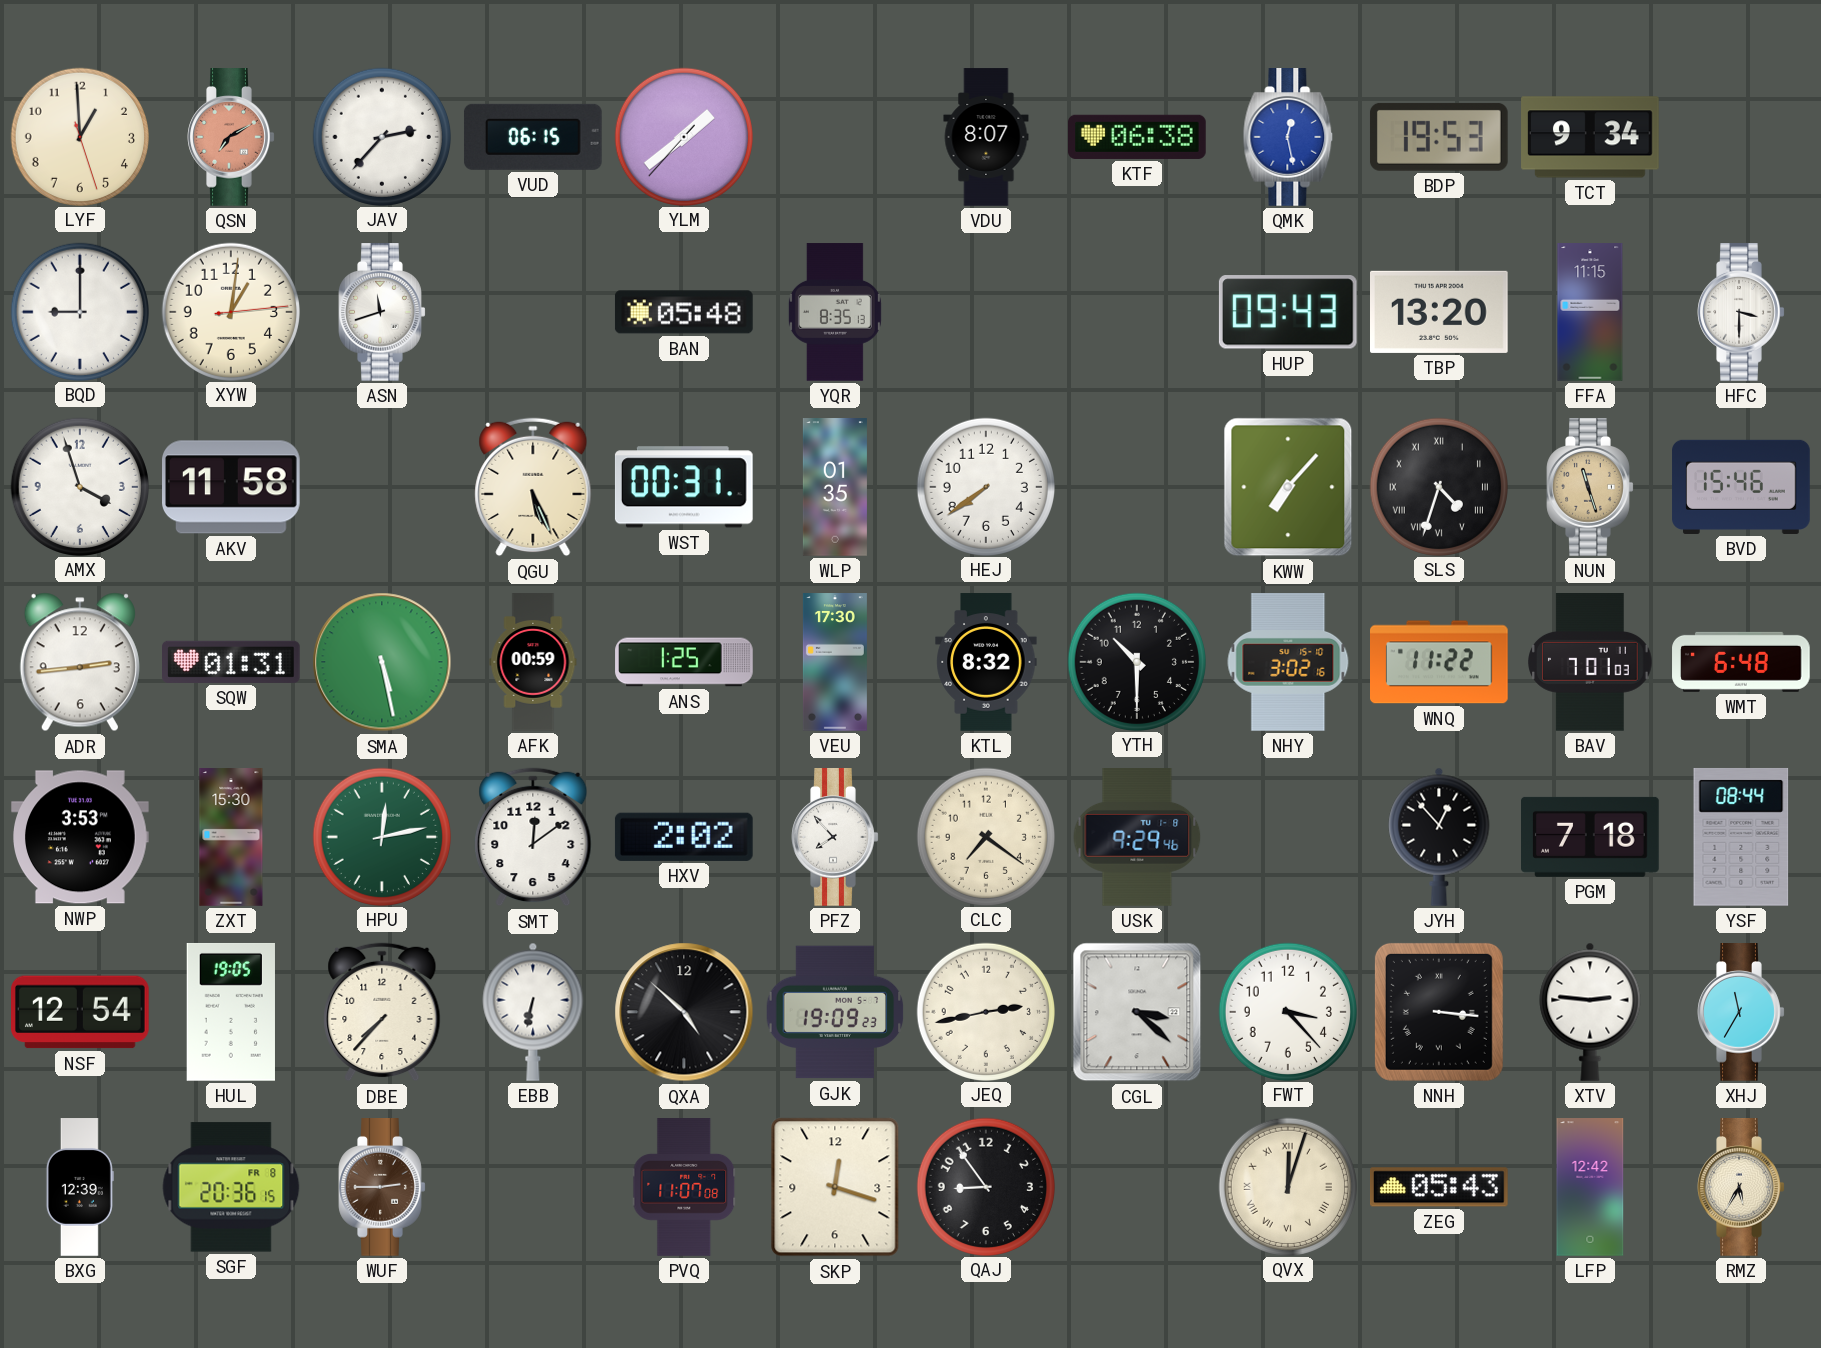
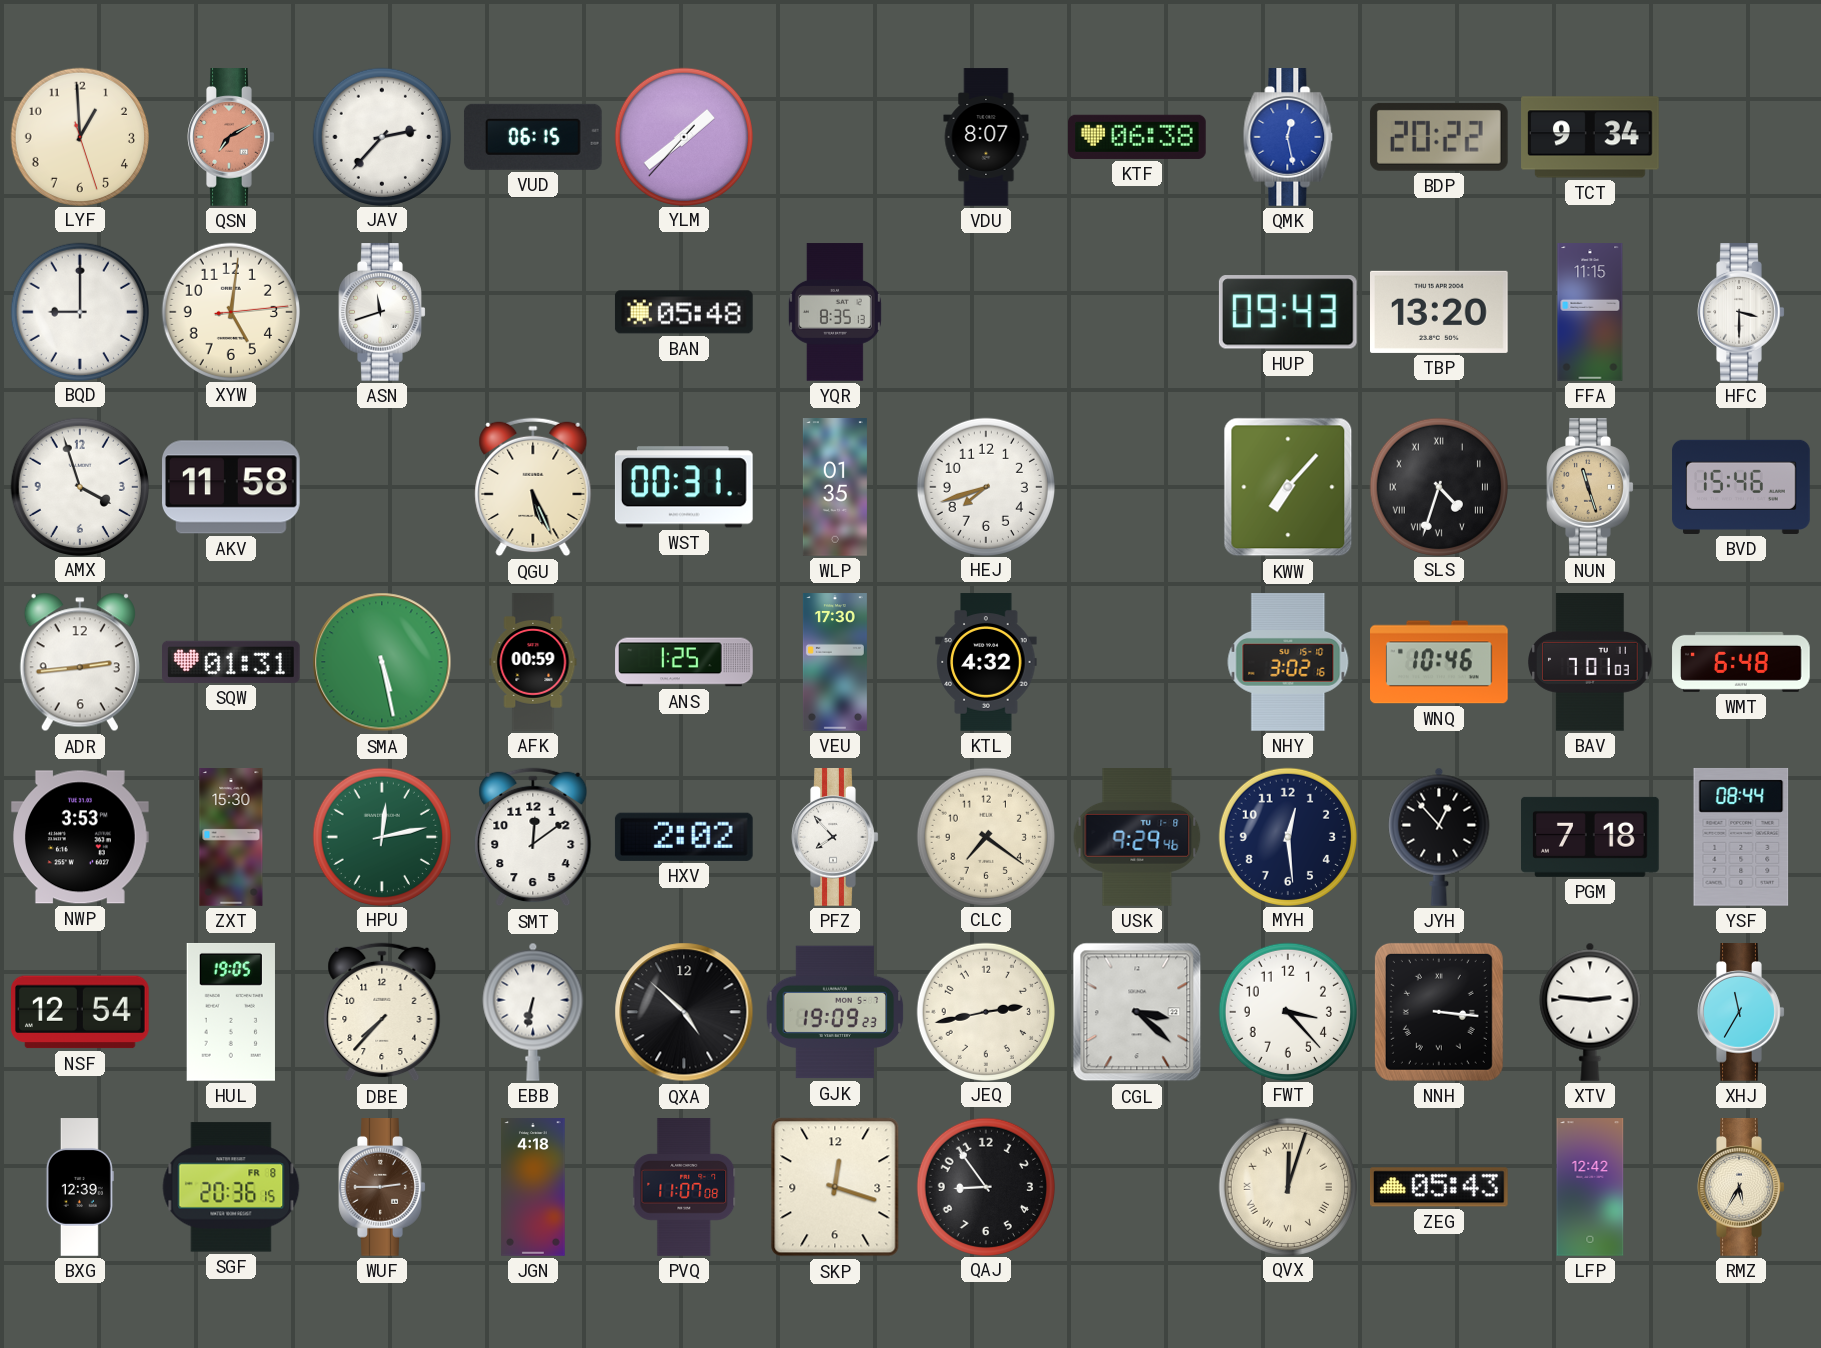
BDP: 19:53 -> 20:22 (1439, 137)
XYW: 1:01 -> 5:01 (230, 311)
HEJ: 7:39 -> 7:42 (985, 486)
KTL: 8:32 -> 4:32 (986, 662)
YTH: 10:30 -> none (1136, 661)
WNQ: 11:22 -> 10:46 (1440, 662)
MYH: none -> 12:29 (1287, 836)
JGN: none -> 4:18 (533, 1187)
